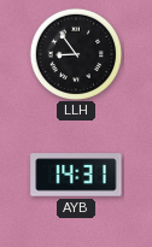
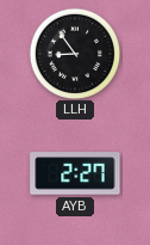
AYB: 14:31 -> 2:27 (75, 173)
